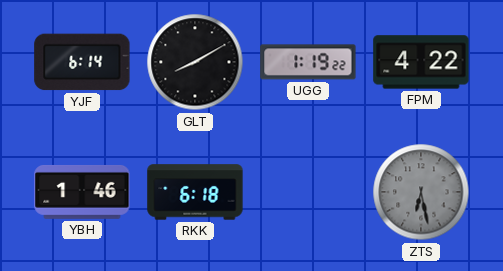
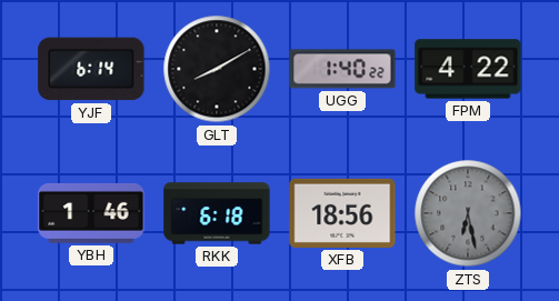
UGG: 1:19 -> 1:40 (342, 69)
XFB: none -> 18:56 (342, 213)
